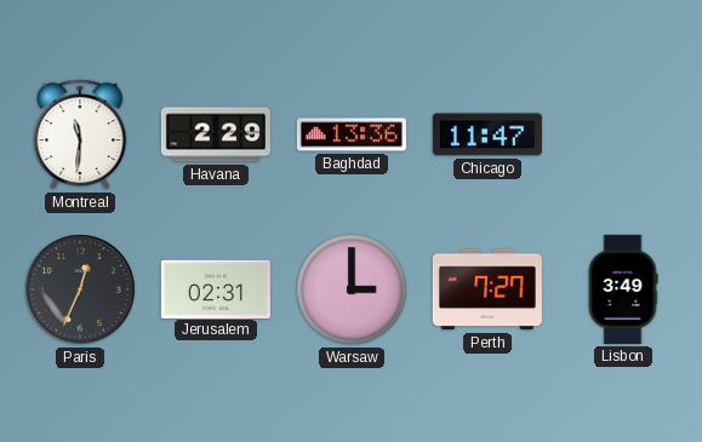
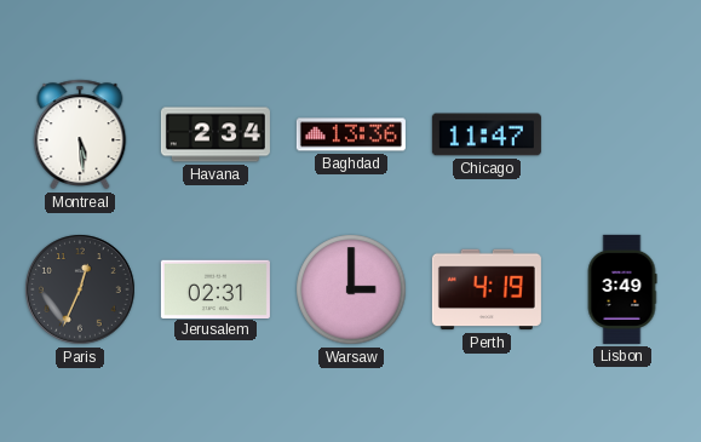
Montreal: 11:31 -> 5:29 (80, 134)
Havana: 2:29 -> 2:34 (216, 134)
Perth: 7:27 -> 4:19 (487, 289)
